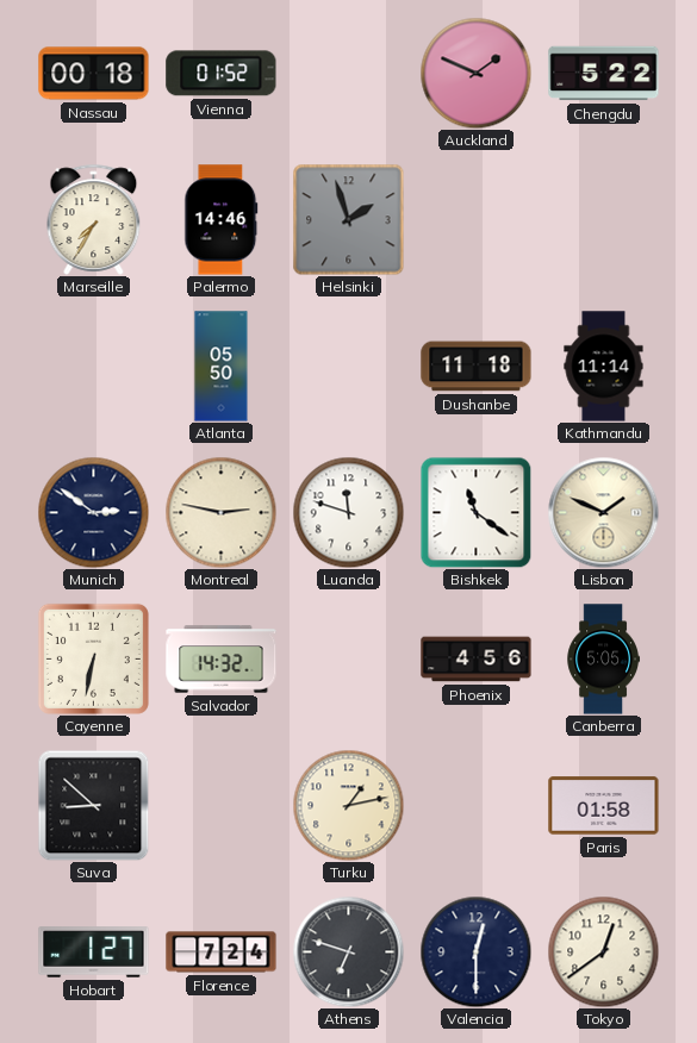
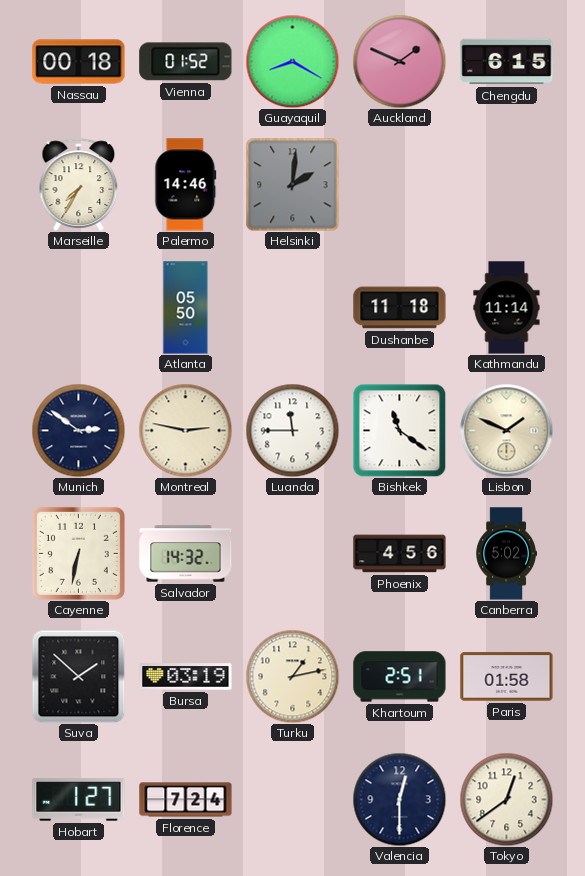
Guayaquil: none -> 8:20 (292, 61)
Chengdu: 5:22 -> 6:15 (507, 62)
Helsinki: 1:57 -> 2:01 (292, 184)
Luanda: 11:48 -> 11:45 (292, 430)
Canberra: 5:05 -> 5:02 (506, 554)
Suva: 8:52 -> 1:52 (78, 676)
Bursa: none -> 03:19 (186, 677)
Khartoum: none -> 2:51 (400, 677)
Athens: 6:48 -> none (348, 951)
